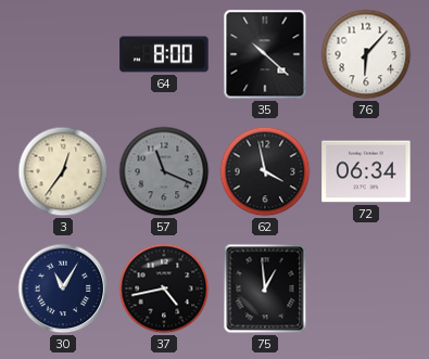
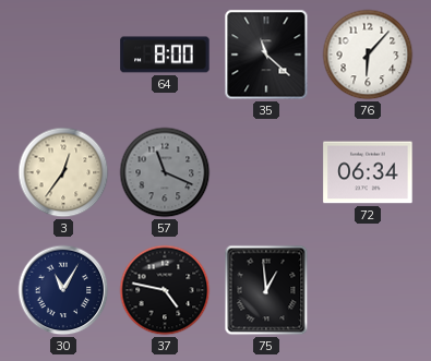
35: 10:22 -> 11:22 (266, 55)
62: 3:58 -> none (265, 171)
37: 4:43 -> 4:47 (165, 290)
